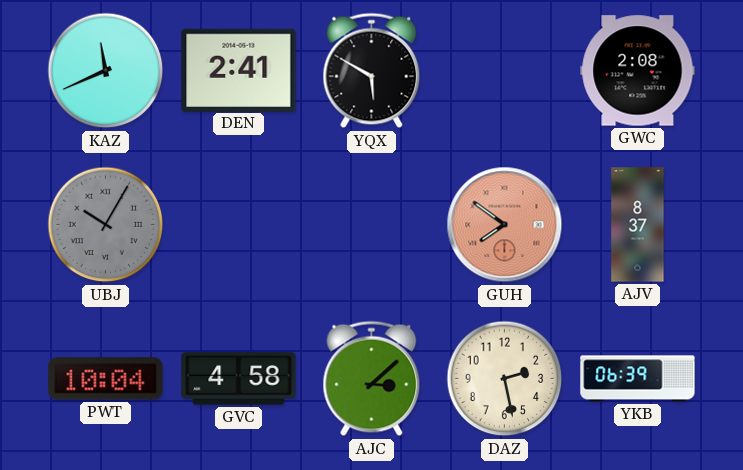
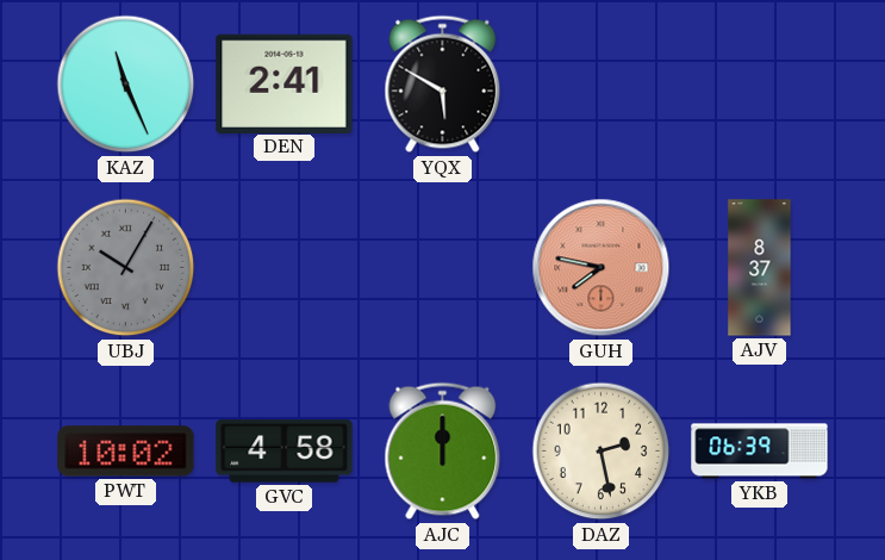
KAZ: 11:41 -> 11:26 (126, 85)
GWC: 2:08 -> none (638, 71)
GUH: 7:51 -> 7:47 (602, 268)
PWT: 10:04 -> 10:02 (126, 452)
AJC: 3:08 -> 12:00 (443, 452)
